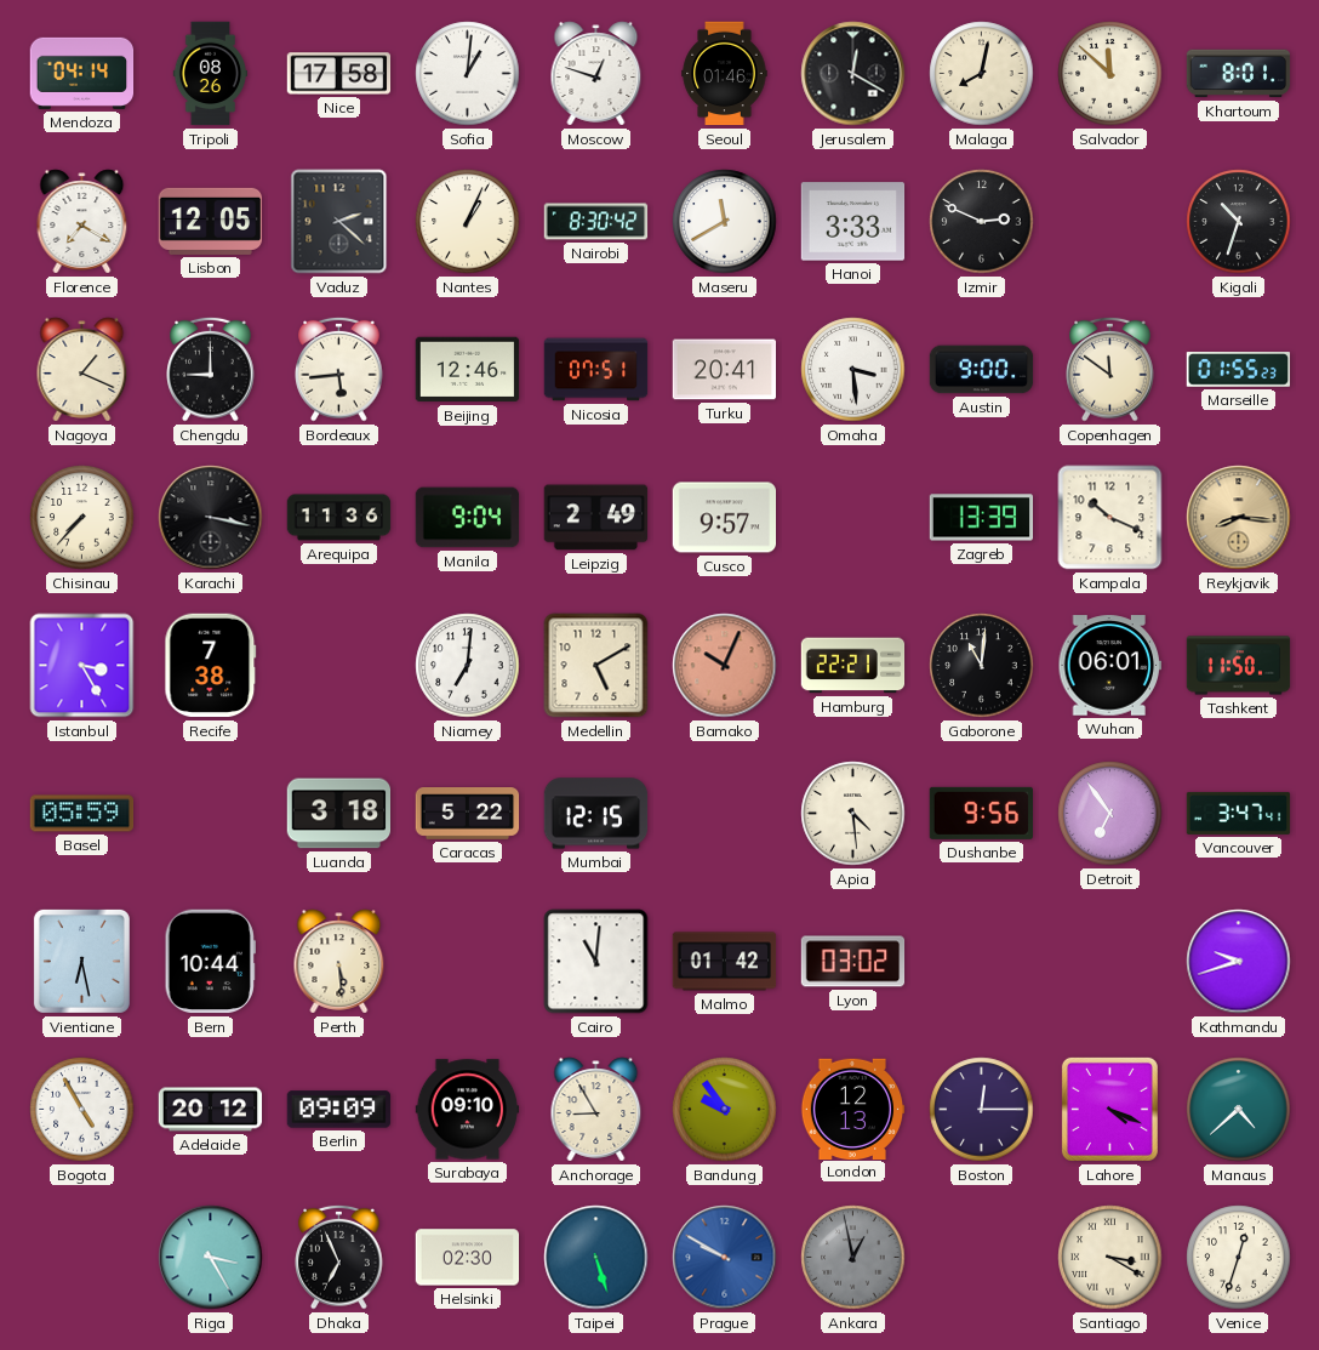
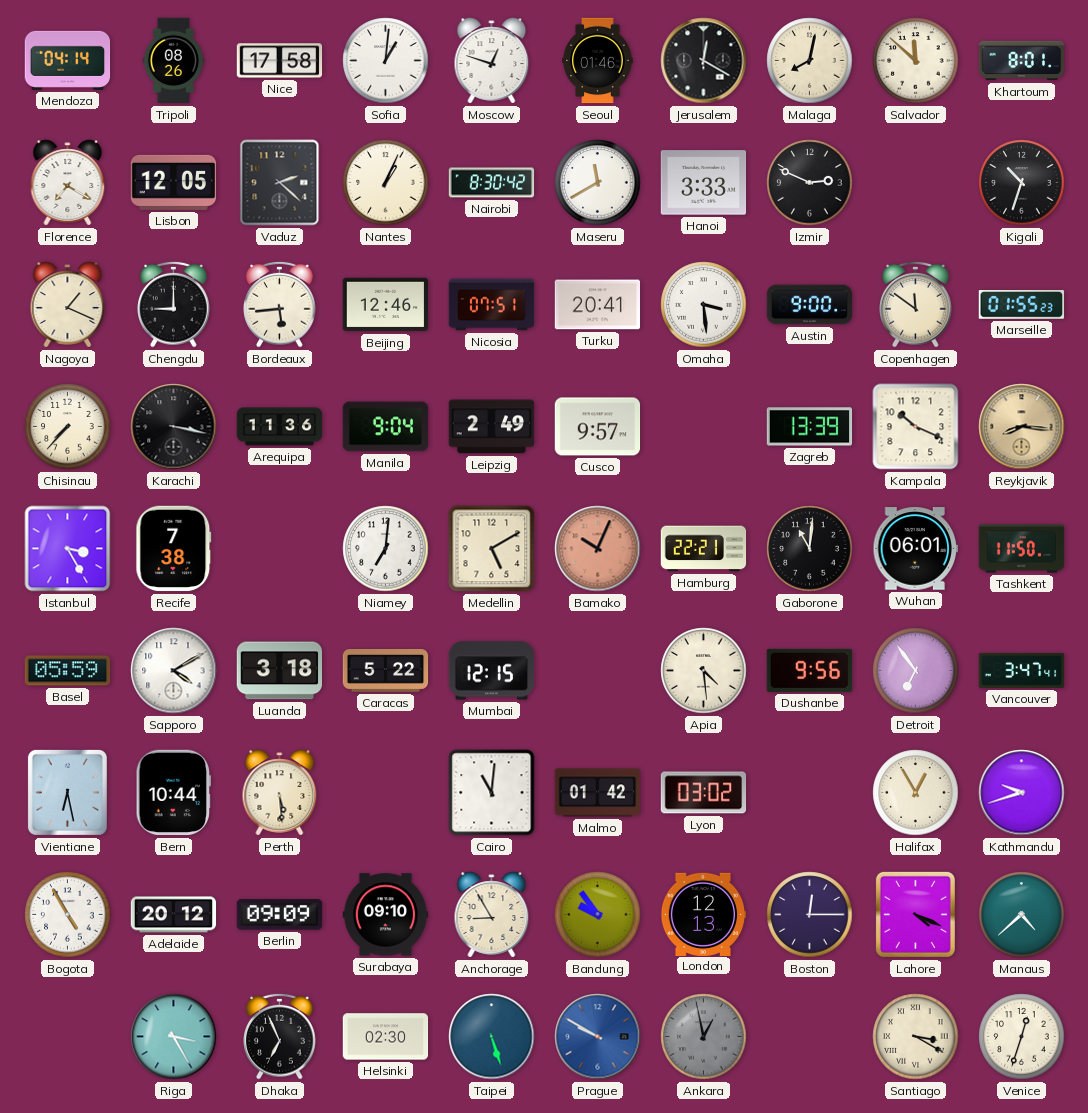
Sapporo: none -> 4:10 (174, 671)
Halifax: none -> 12:55 (916, 793)
